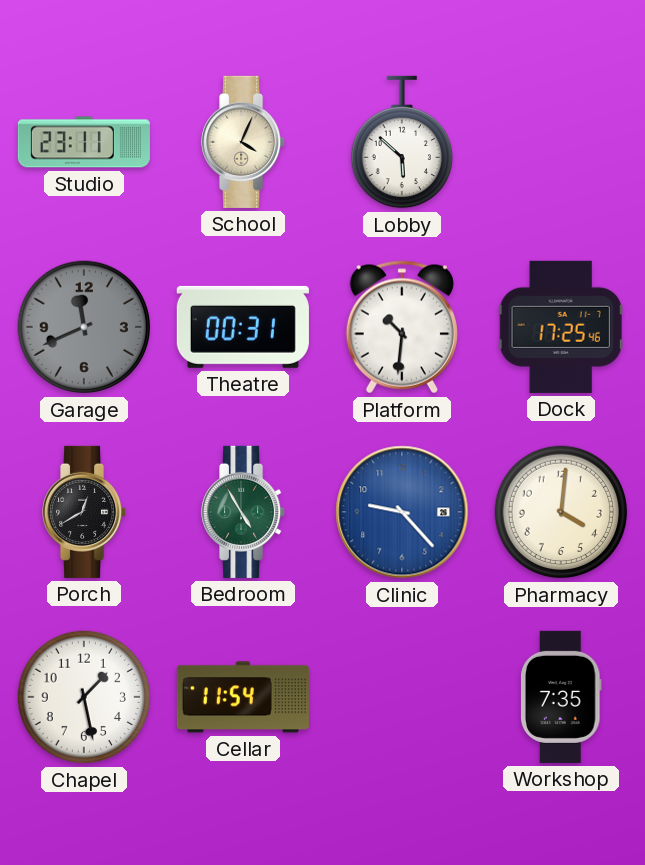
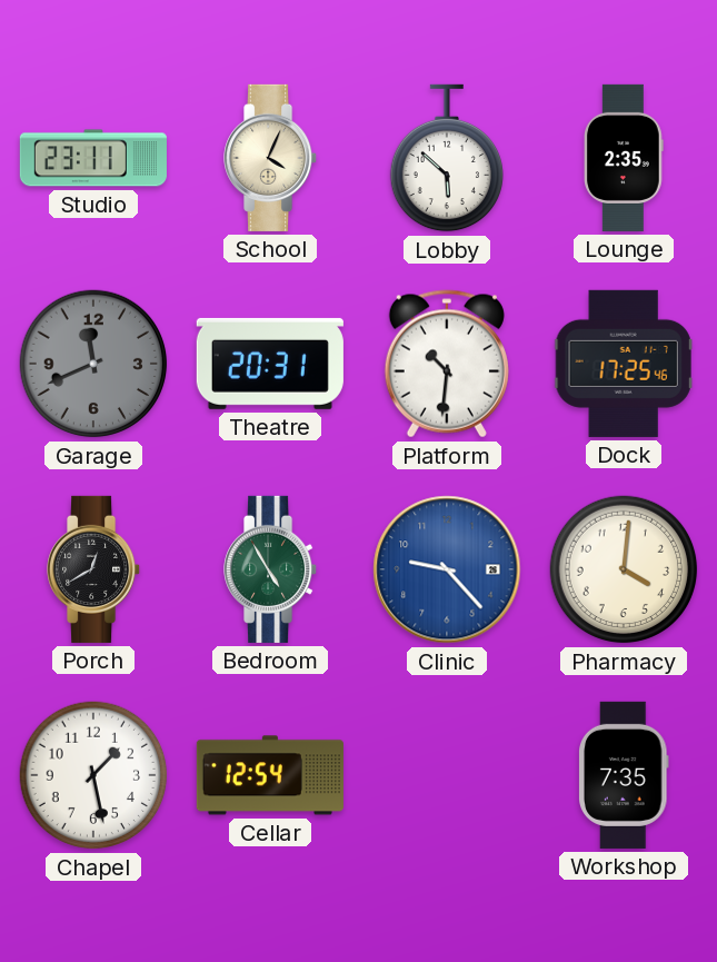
Lounge: none -> 2:35 (625, 158)
Theatre: 00:31 -> 20:31 (270, 364)
Cellar: 11:54 -> 12:54 (270, 775)
